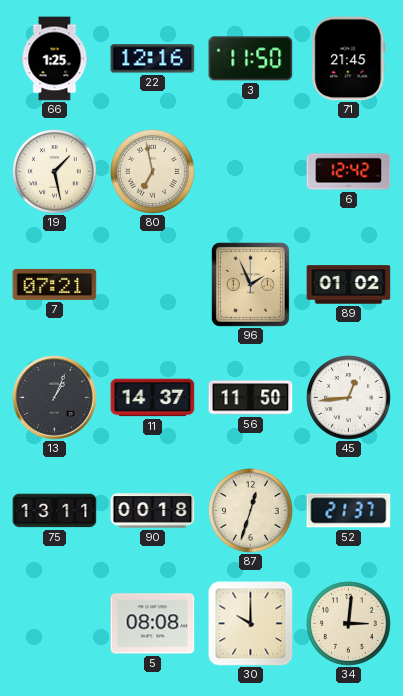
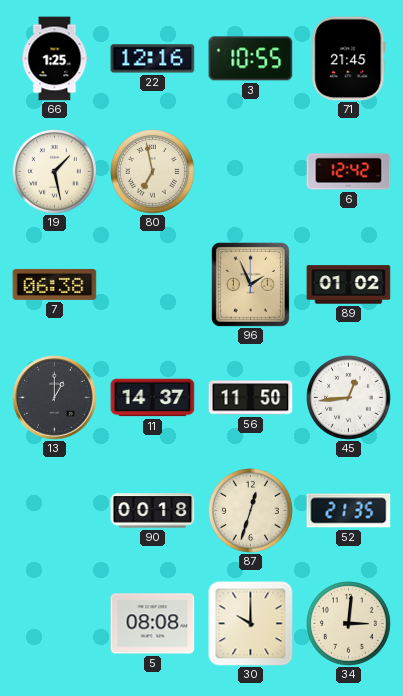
3: 11:50 -> 10:55 (251, 59)
7: 07:21 -> 06:38 (55, 284)
13: 1:04 -> 1:00 (55, 398)
75: 13:11 -> none (55, 511)
52: 21:37 -> 21:35 (349, 511)
